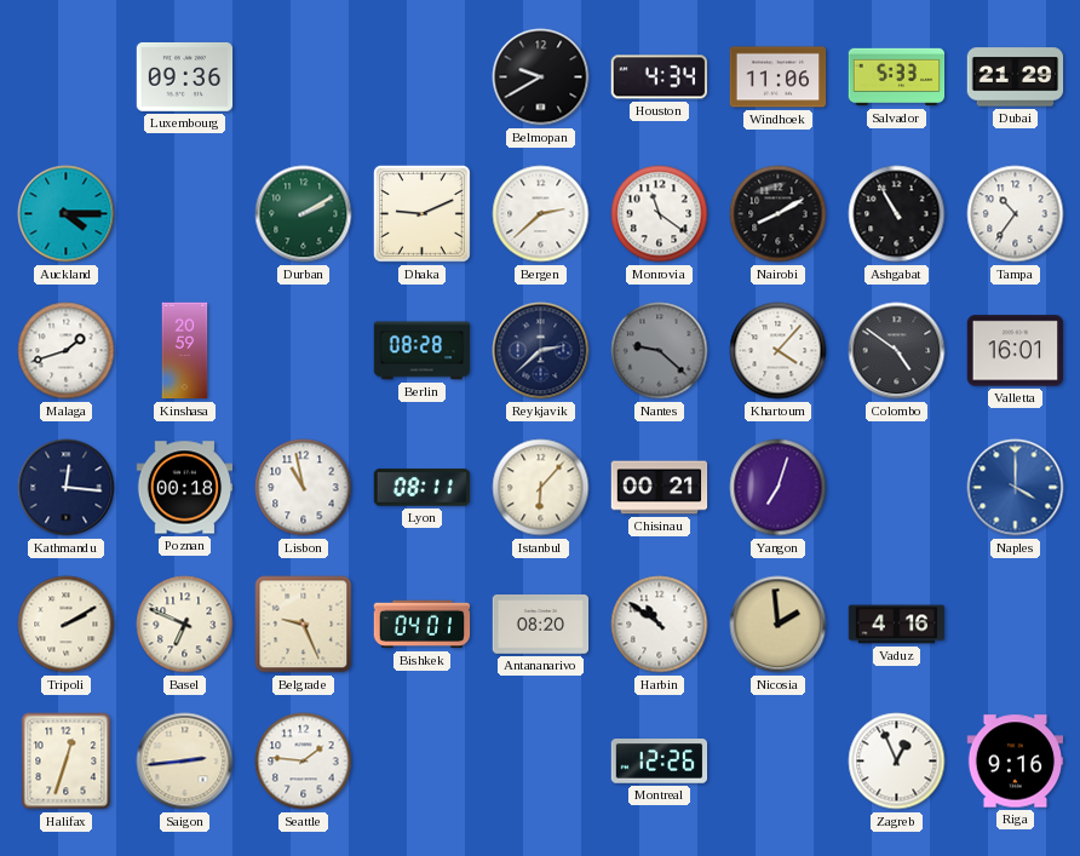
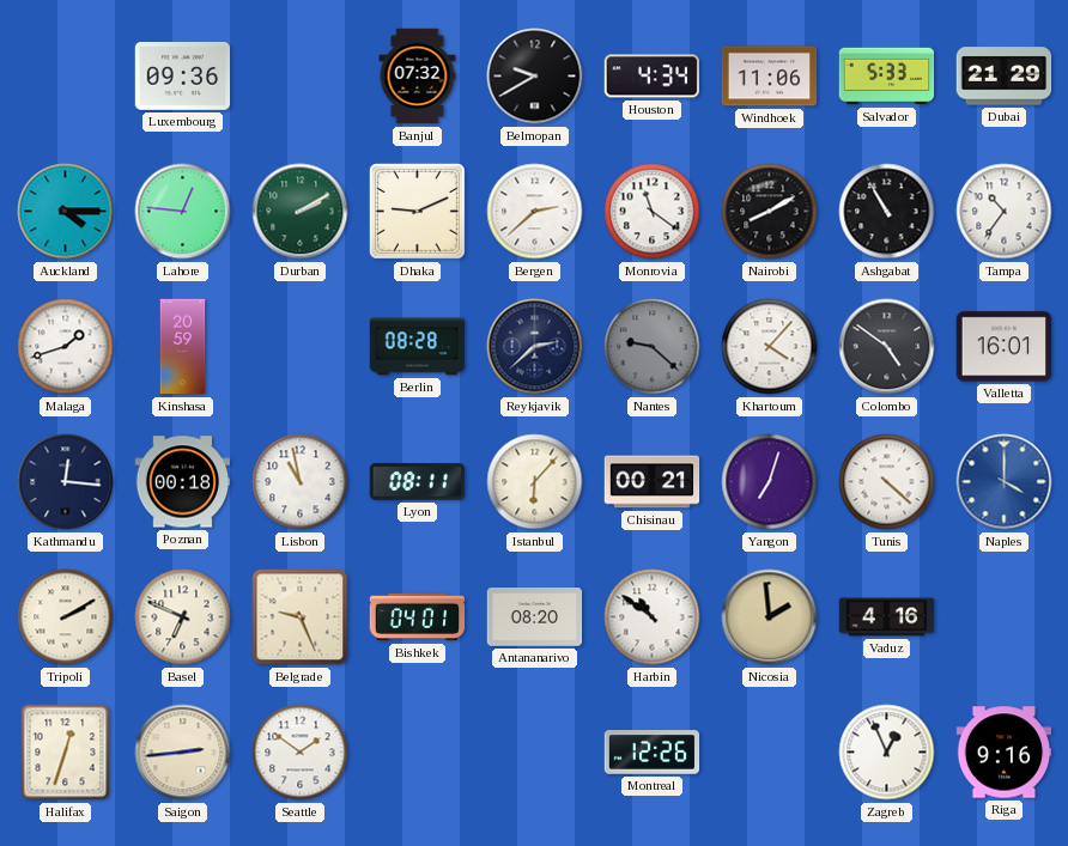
Banjul: none -> 07:32 (418, 77)
Lahore: none -> 12:46 (183, 212)
Tunis: none -> 4:22 (887, 482)
Seattle: 1:46 -> 1:51 (301, 753)
